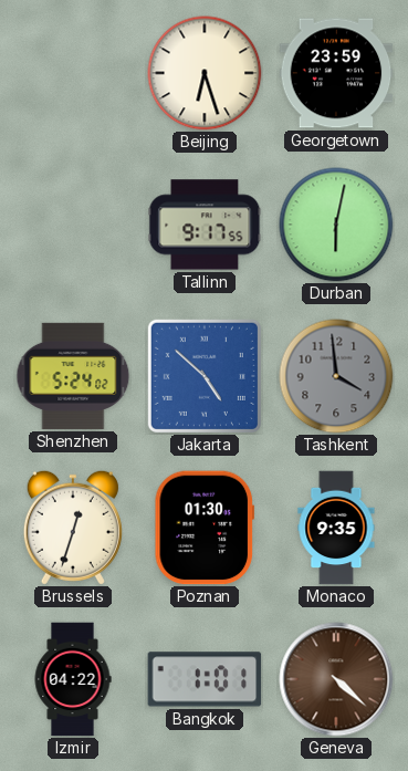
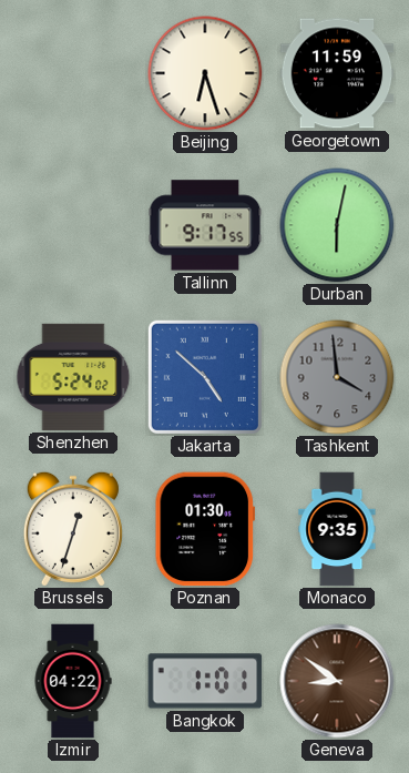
Georgetown: 23:59 -> 11:59 (337, 73)
Geneva: 4:22 -> 8:51 (337, 681)
